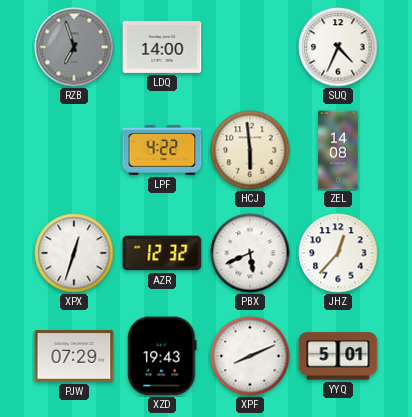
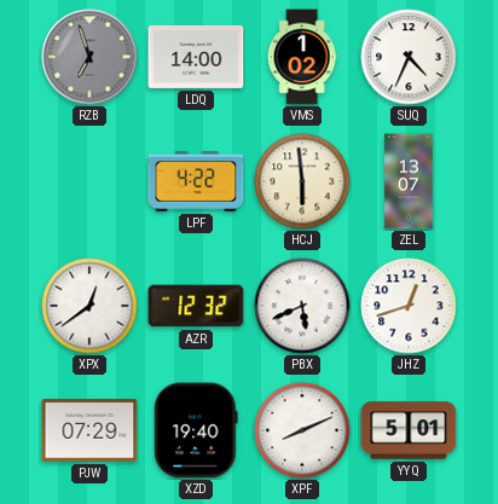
VMS: none -> 1:02 (302, 57)
ZEL: 14:08 -> 13:07 (409, 181)
XPX: 12:33 -> 12:39 (89, 306)
JHZ: 12:37 -> 12:42 (409, 306)
XZD: 19:43 -> 19:40 (196, 430)
